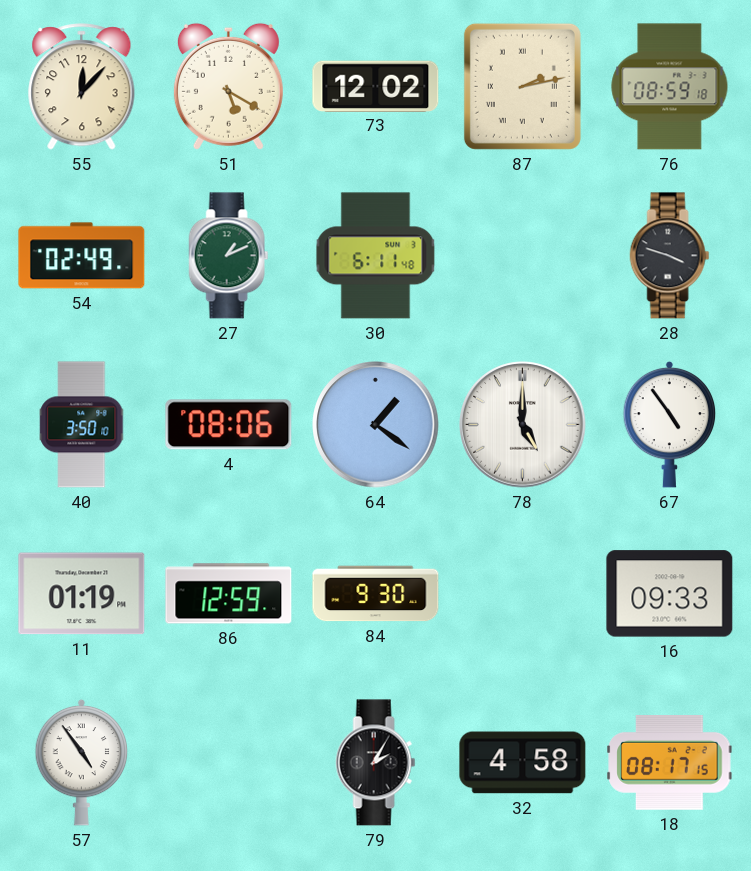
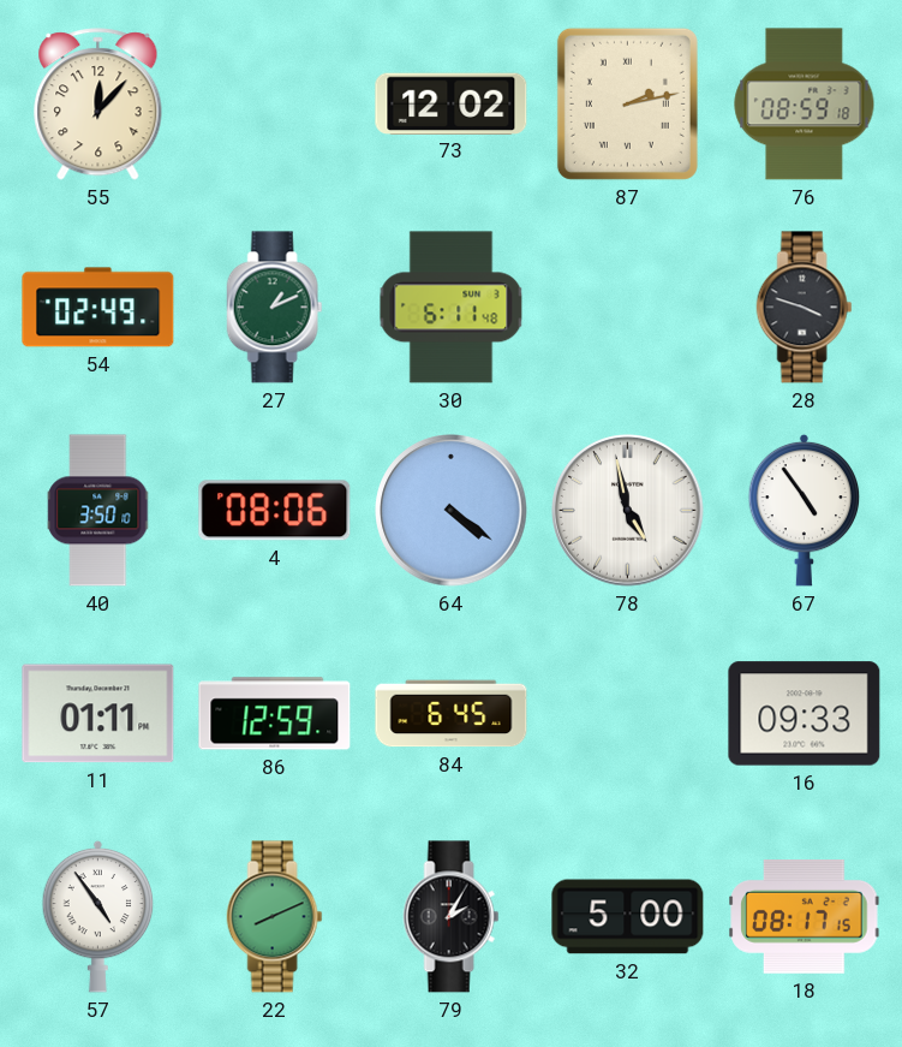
51: 5:20 -> none (228, 86)
64: 1:21 -> 4:21 (452, 511)
78: 5:00 -> 4:58 (628, 511)
11: 01:19 -> 01:11 (98, 714)
84: 9:30 -> 6:45 (452, 714)
22: none -> 8:11 (275, 917)
32: 4:58 -> 5:00 (628, 917)
